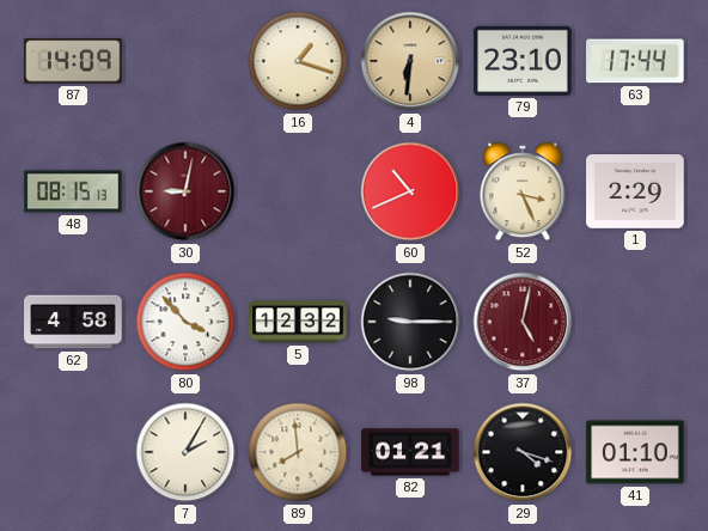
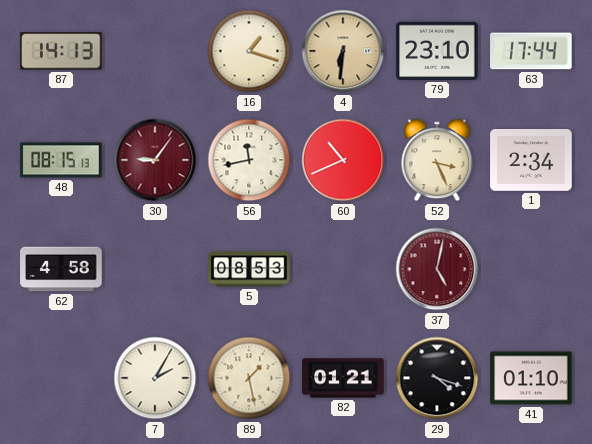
87: 14:09 -> 14:13 (61, 51)
30: 9:02 -> 9:06 (155, 160)
56: none -> 11:43 (249, 160)
1: 2:29 -> 2:34 (531, 161)
80: 3:53 -> none (185, 322)
5: 12:32 -> 08:53 (249, 269)
98: 9:15 -> none (410, 322)
89: 7:59 -> 1:28 (249, 378)
